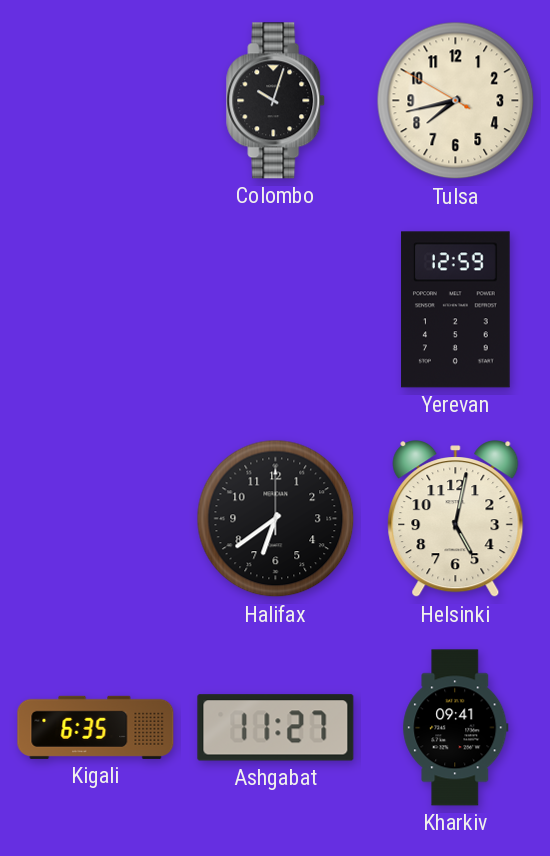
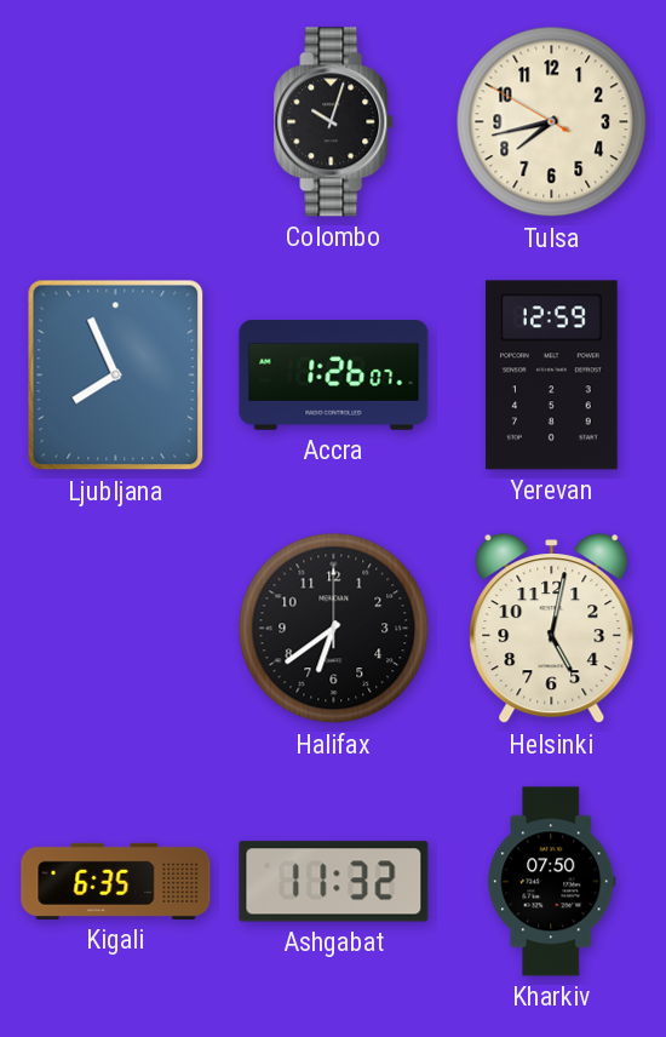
Ljubljana: none -> 7:56 (116, 376)
Accra: none -> 1:26 (334, 376)
Ashgabat: 11:27 -> 11:32 (334, 882)
Kharkiv: 09:41 -> 07:50 (552, 882)
